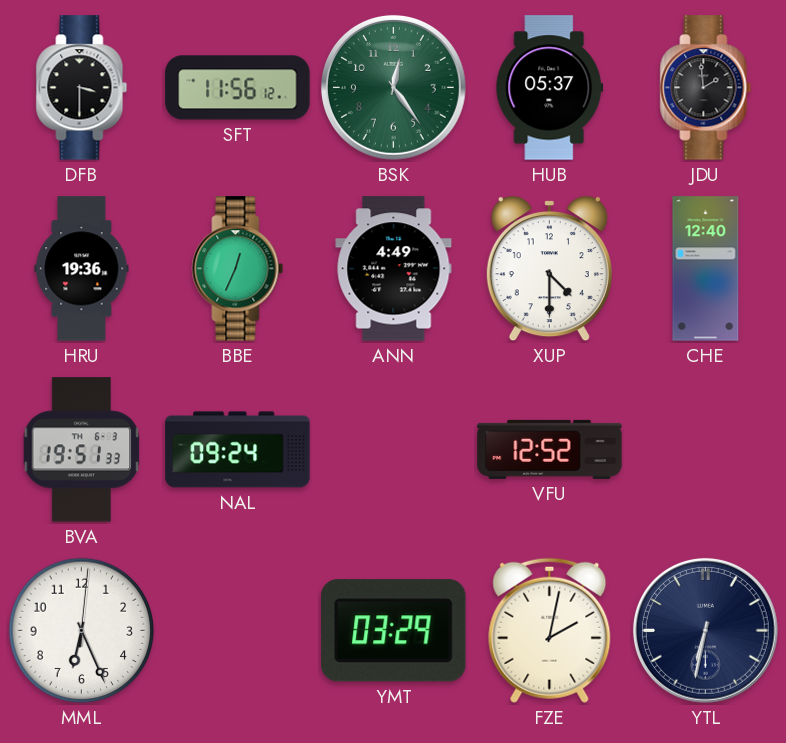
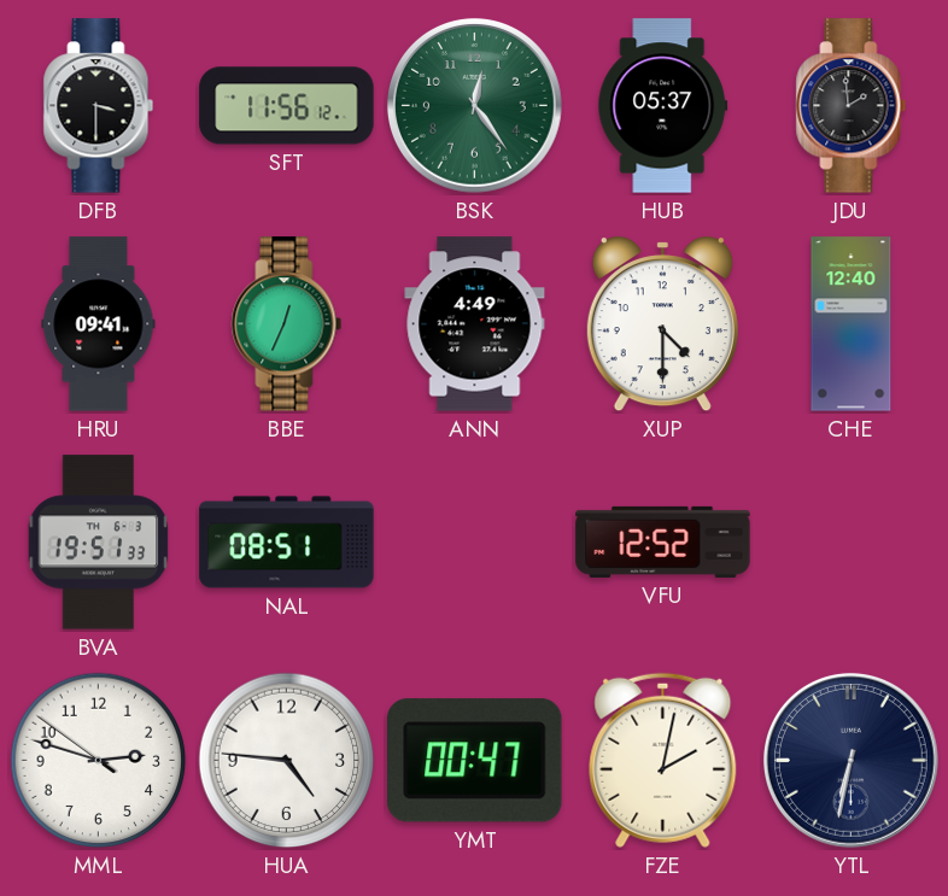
HRU: 19:36 -> 09:41 (99, 324)
NAL: 09:24 -> 08:51 (287, 543)
MML: 6:26 -> 2:47 (99, 761)
HUA: none -> 4:46 (287, 761)
YMT: 03:29 -> 00:47 (475, 761)
